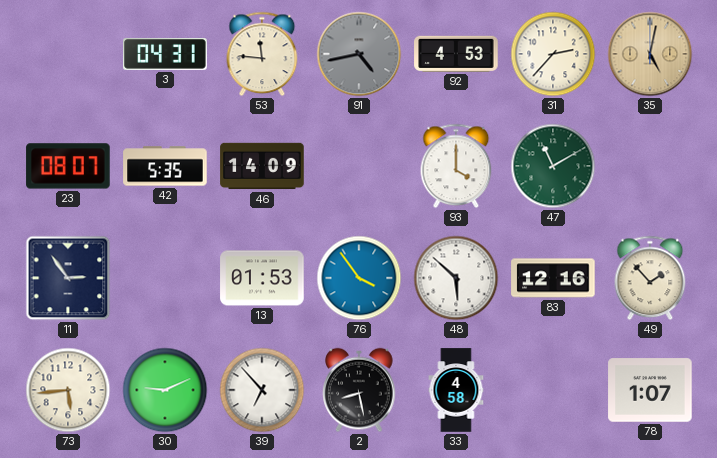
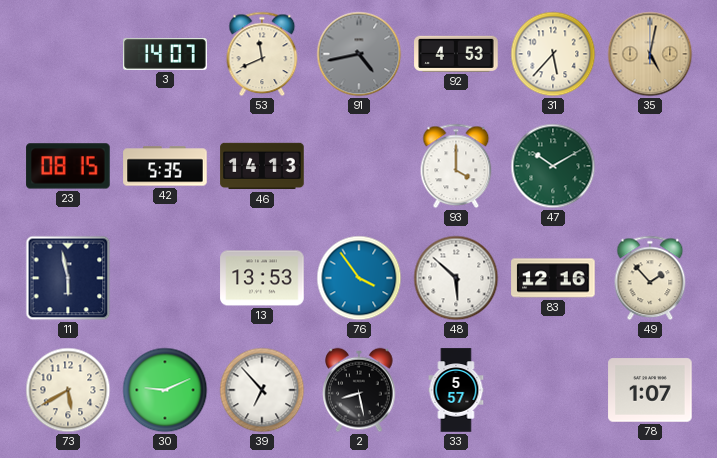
3: 04:31 -> 14:07 (165, 54)
53: 11:46 -> 11:41 (262, 54)
31: 2:37 -> 5:37 (553, 54)
23: 08:07 -> 08:15 (68, 166)
46: 14:09 -> 14:13 (262, 166)
47: 11:10 -> 10:10 (553, 166)
11: 2:54 -> 5:58 (68, 278)
13: 01:53 -> 13:53 (262, 278)
73: 5:44 -> 5:40 (68, 390)
33: 4:58 -> 5:57 (456, 390)
